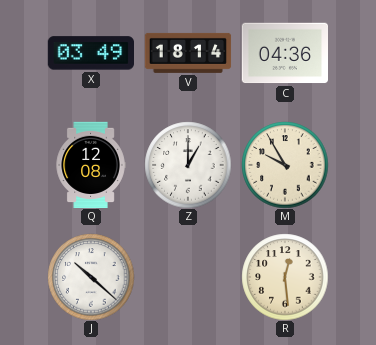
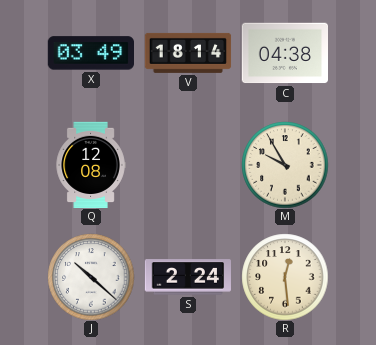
C: 04:36 -> 04:38 (284, 53)
Z: 1:00 -> none (188, 165)
S: none -> 2:24 (187, 277)
